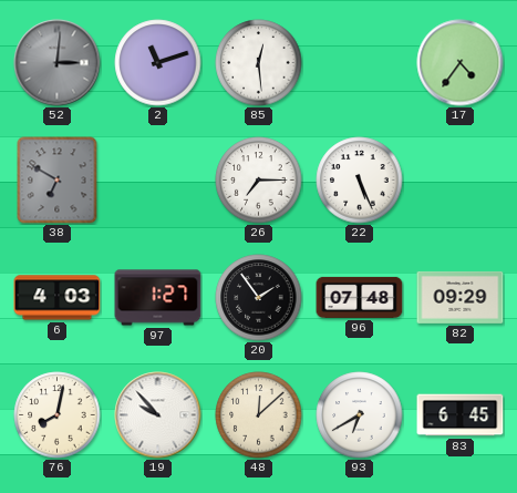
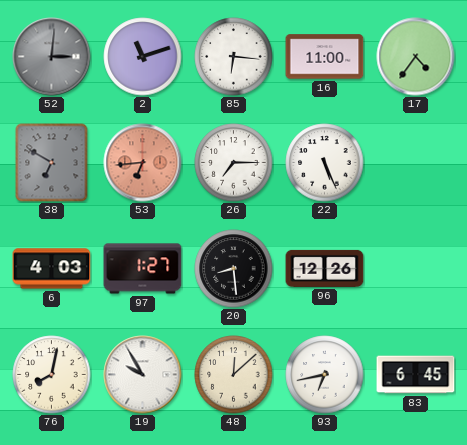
85: 12:29 -> 6:16 (234, 57)
16: none -> 11:00 (325, 57)
53: none -> 6:44 (143, 163)
20: 1:54 -> 8:29 (234, 269)
96: 07:48 -> 12:26 (325, 268)
82: 09:29 -> none (461, 297)
19: 9:53 -> 9:55 (143, 375)
93: 6:40 -> 6:43 (325, 375)
